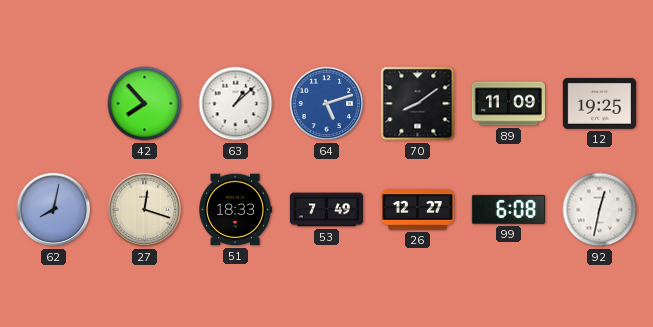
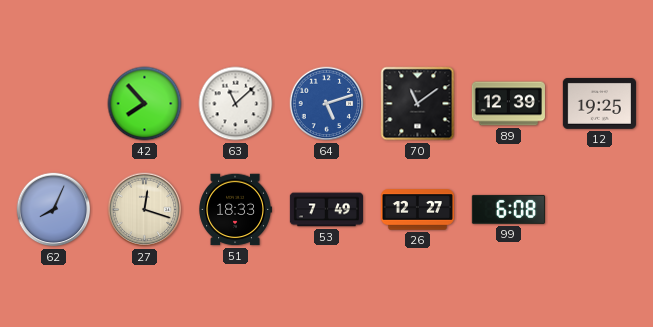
63: 1:08 -> 11:08 (236, 104)
70: 8:09 -> 11:09 (418, 104)
89: 11:09 -> 12:39 (508, 104)
62: 8:02 -> 8:04 (54, 210)
92: 12:32 -> none (600, 210)
